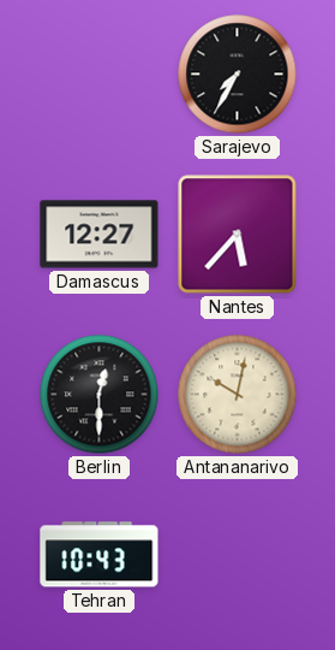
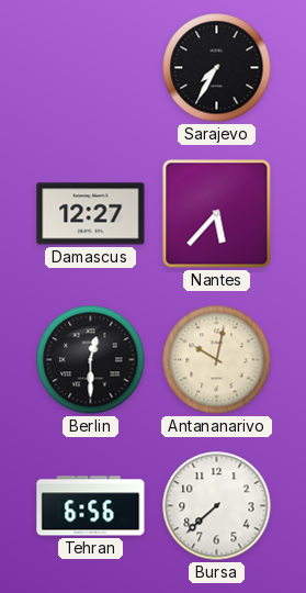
Tehran: 10:43 -> 6:56 (91, 506)
Bursa: none -> 7:38 (217, 506)
